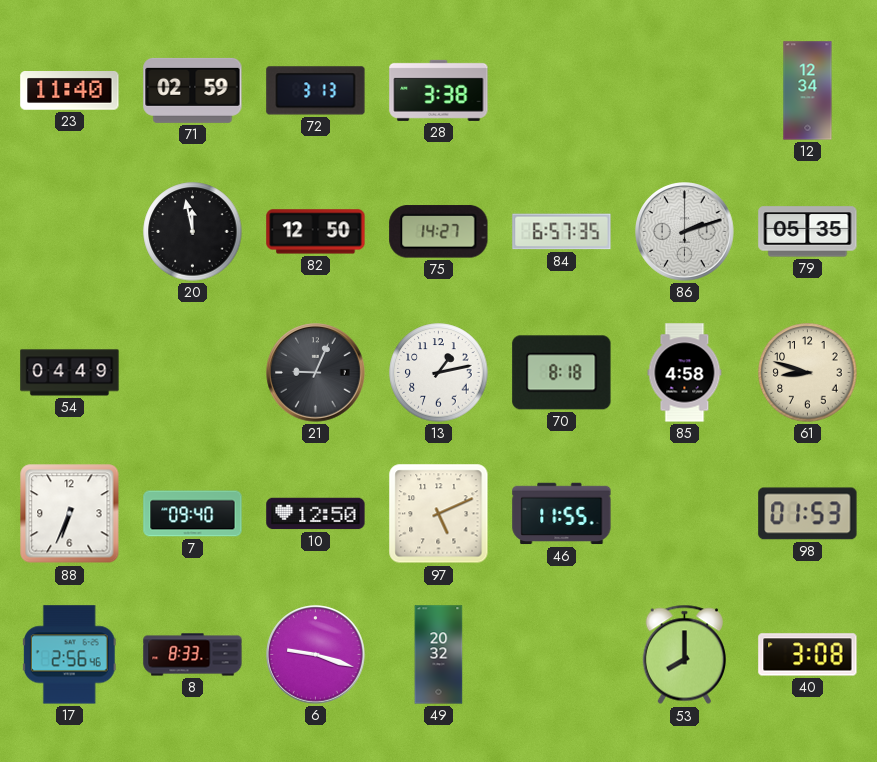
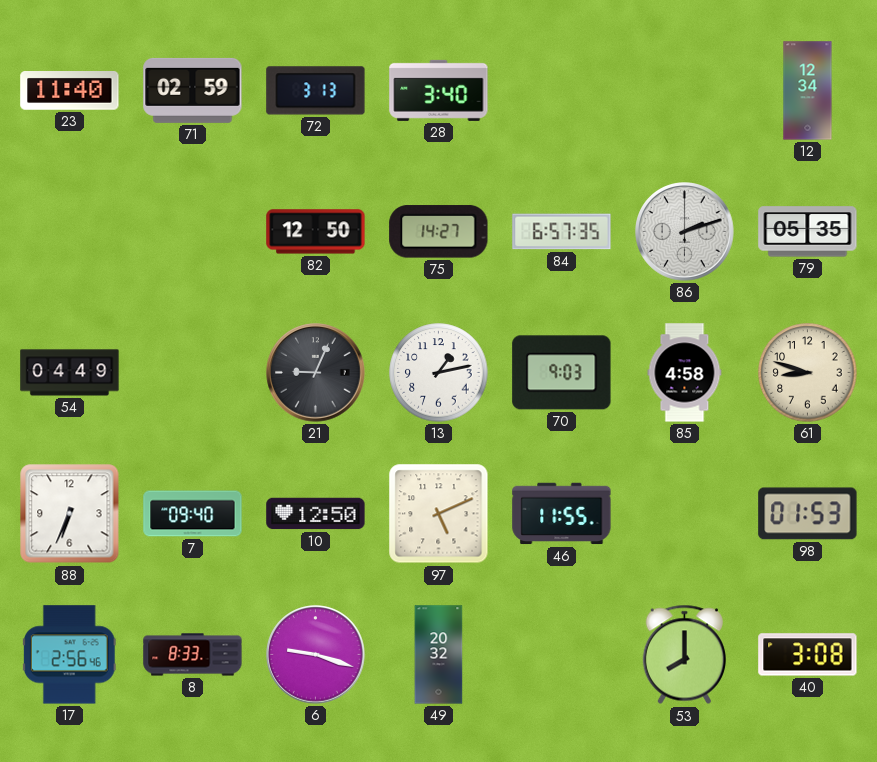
28: 3:38 -> 3:40 (439, 90)
20: 11:58 -> none (193, 232)
70: 8:18 -> 9:03 (562, 373)
